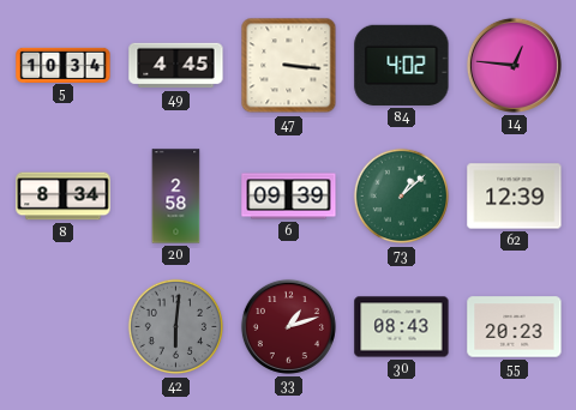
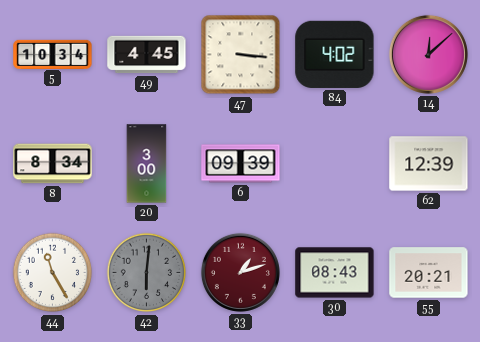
14: 12:46 -> 12:08 (428, 54)
20: 2:58 -> 3:00 (147, 164)
73: 1:08 -> none (402, 197)
44: none -> 11:25 (53, 273)
55: 20:23 -> 20:21 (429, 273)
